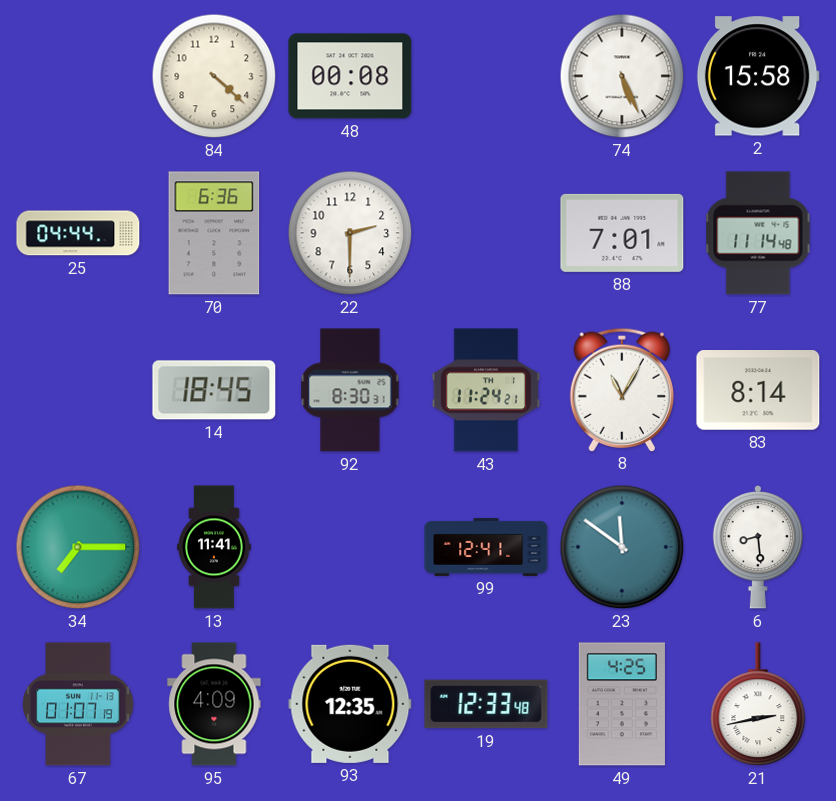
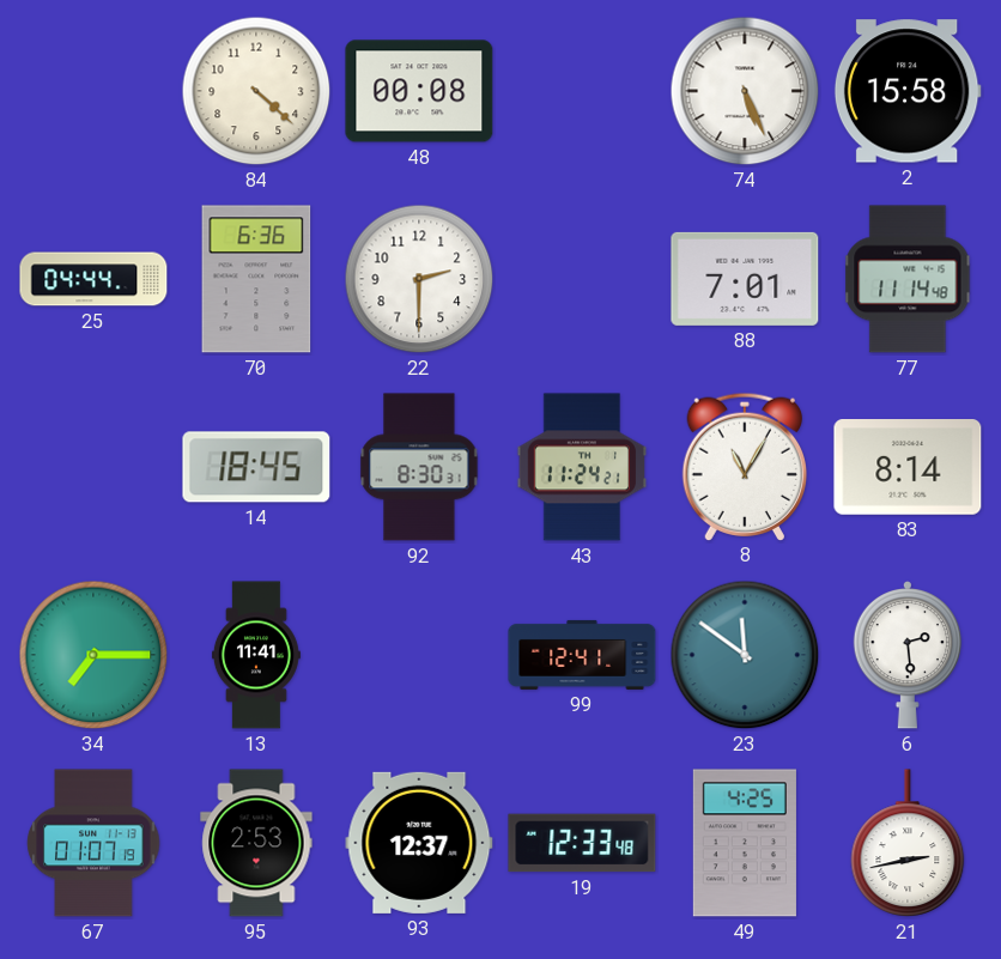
6: 8:29 -> 2:29 (906, 656)
95: 4:09 -> 2:53 (256, 843)
93: 12:35 -> 12:37 (419, 843)
